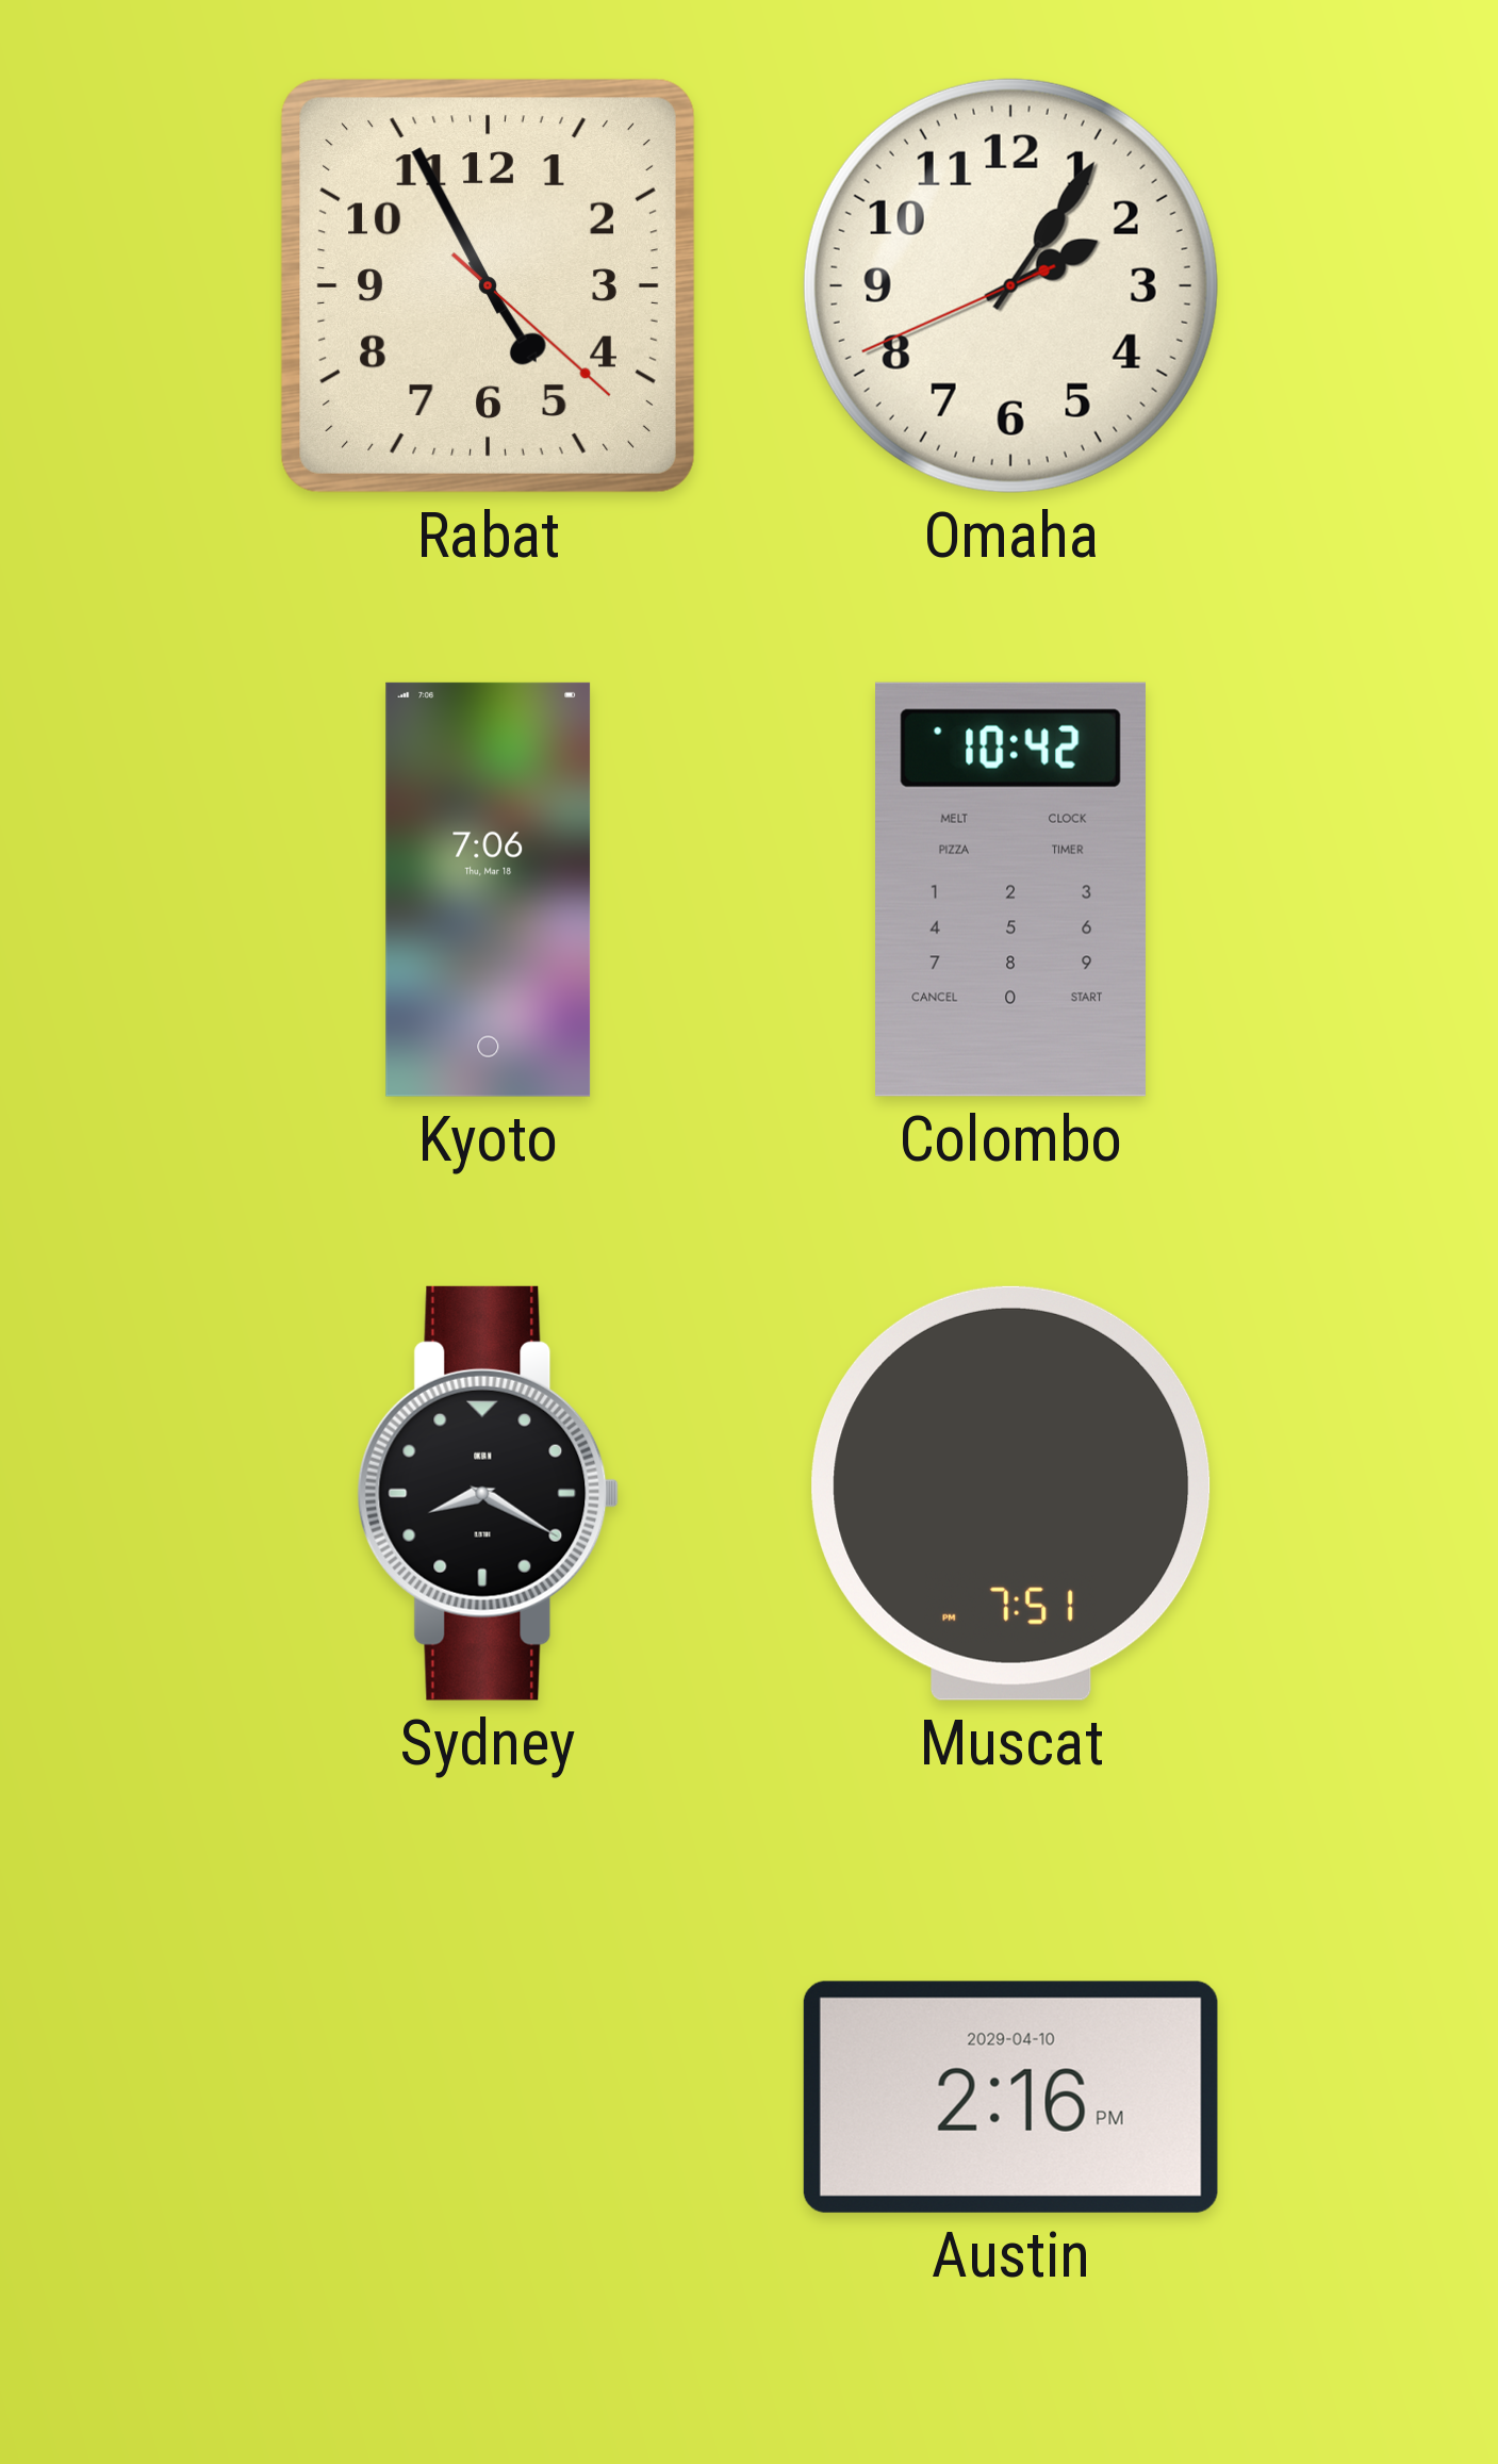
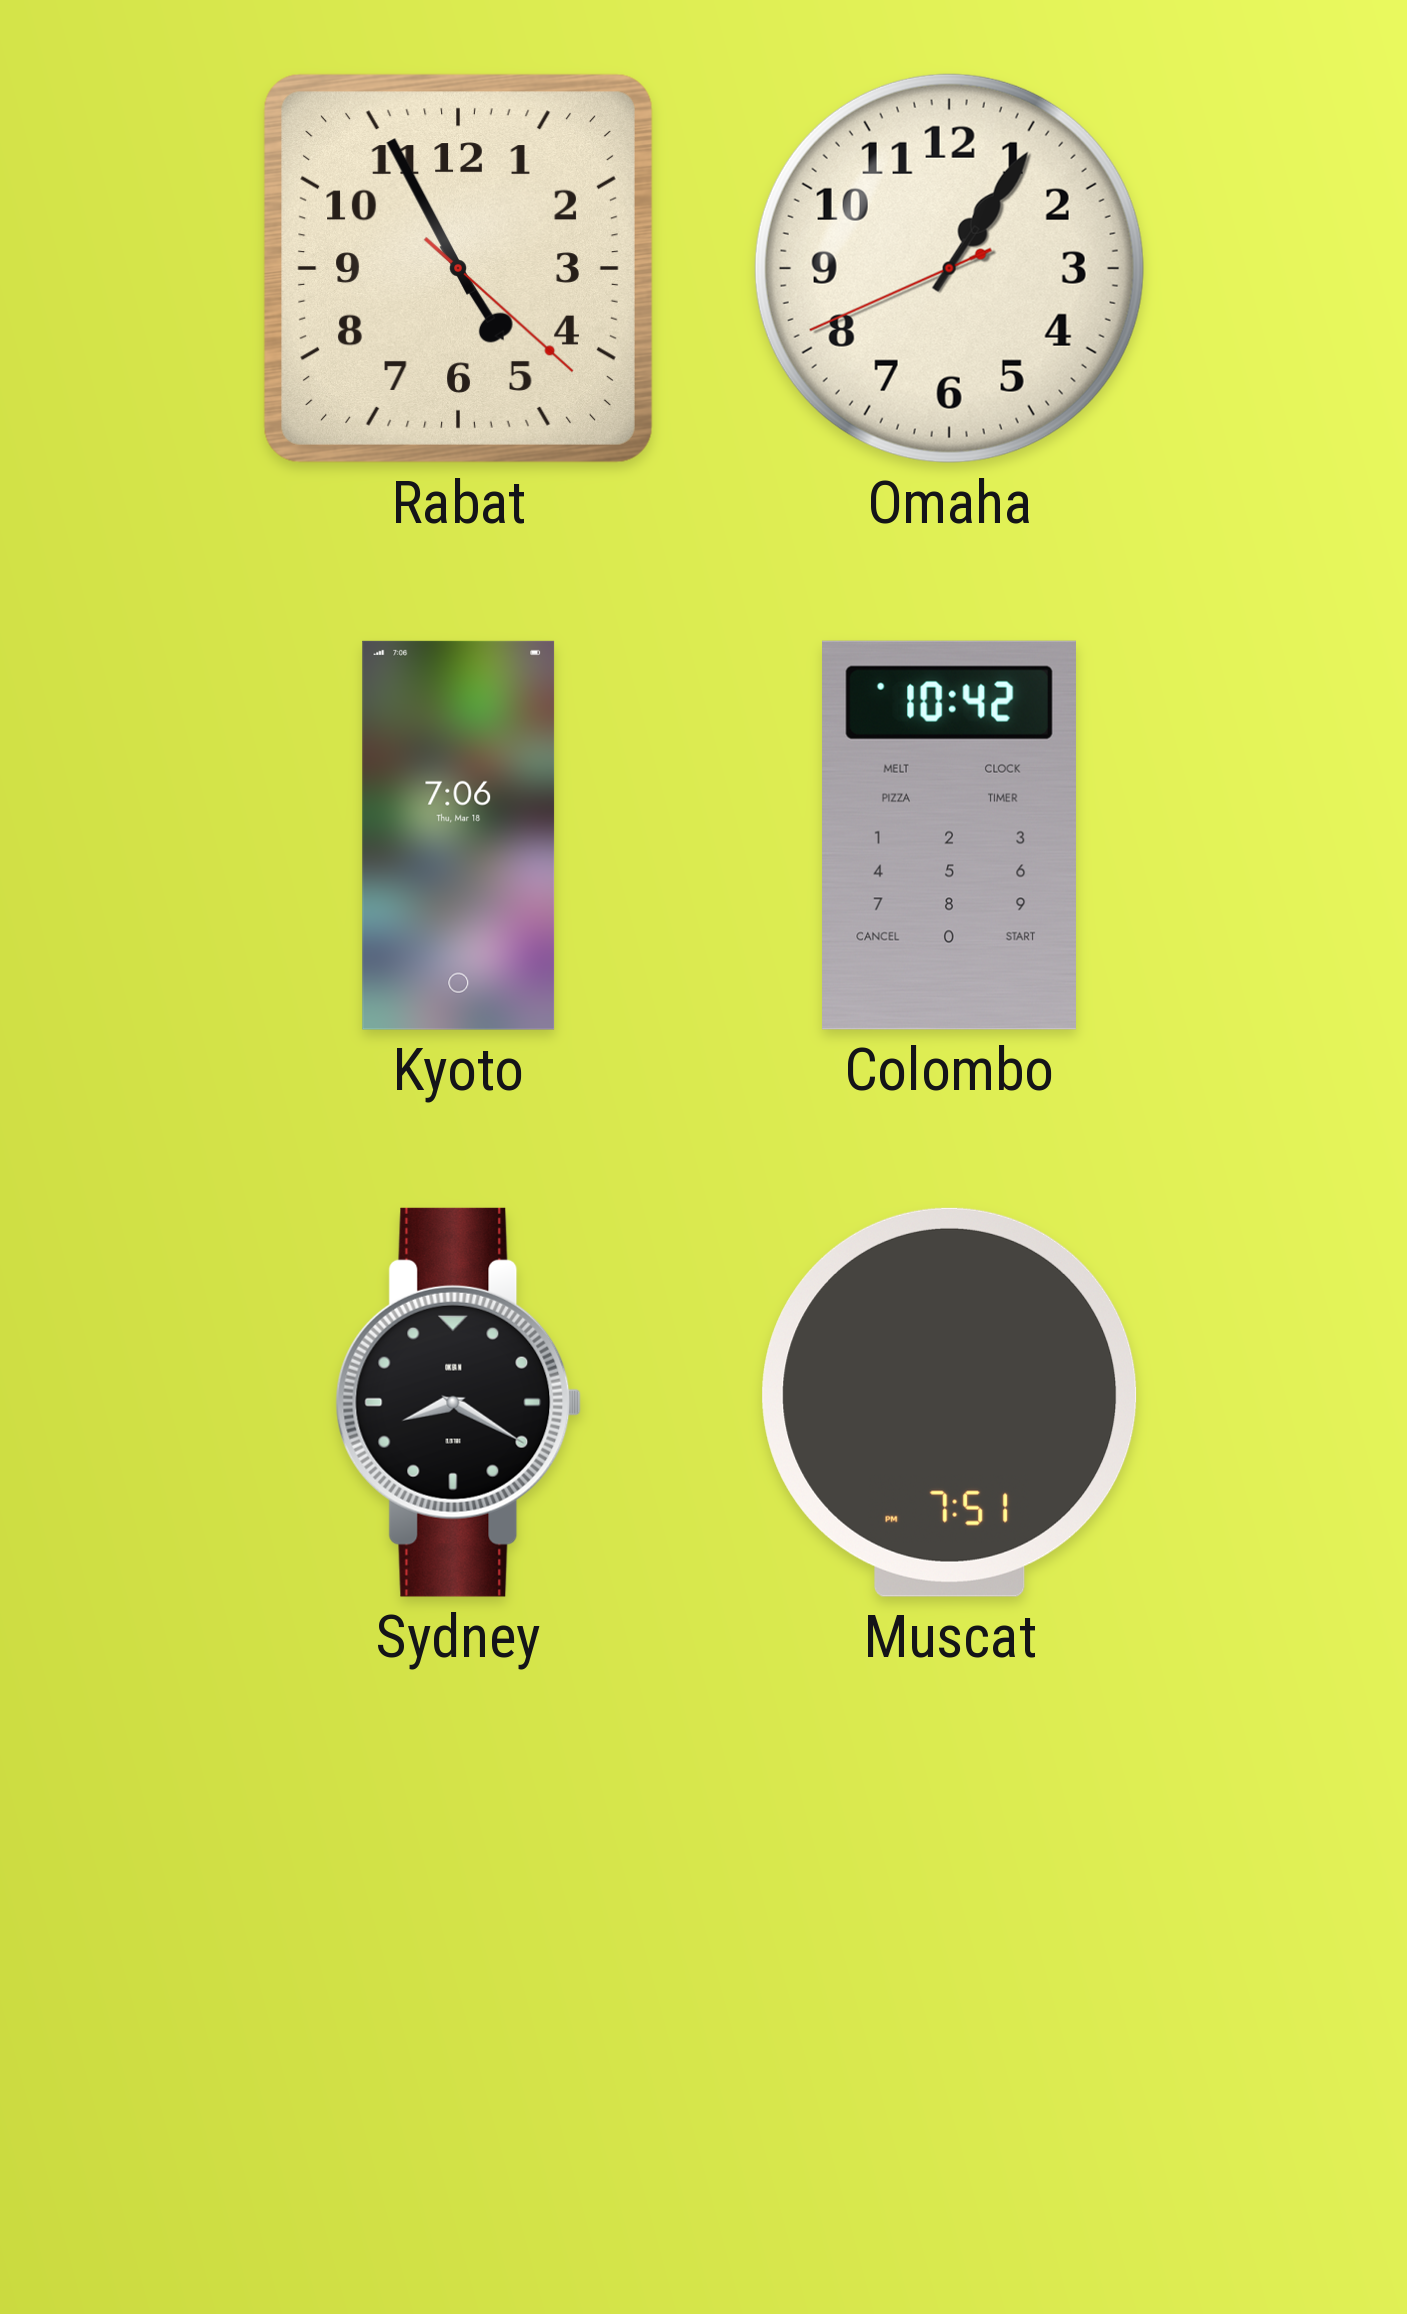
Omaha: 2:05 -> 1:05 (949, 268)
Austin: 2:16 -> none (1010, 2097)
